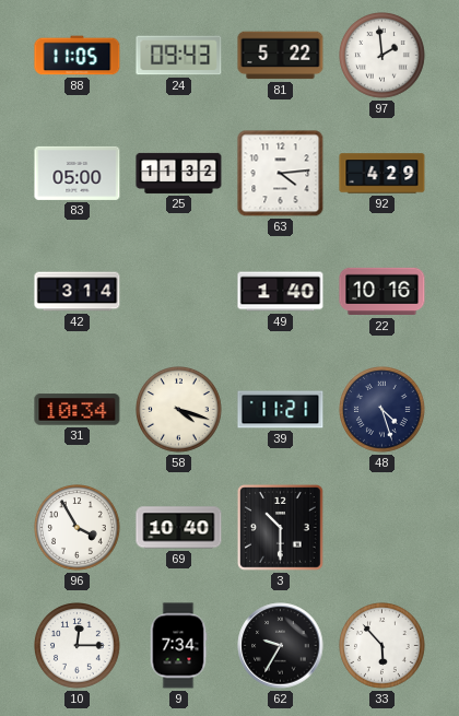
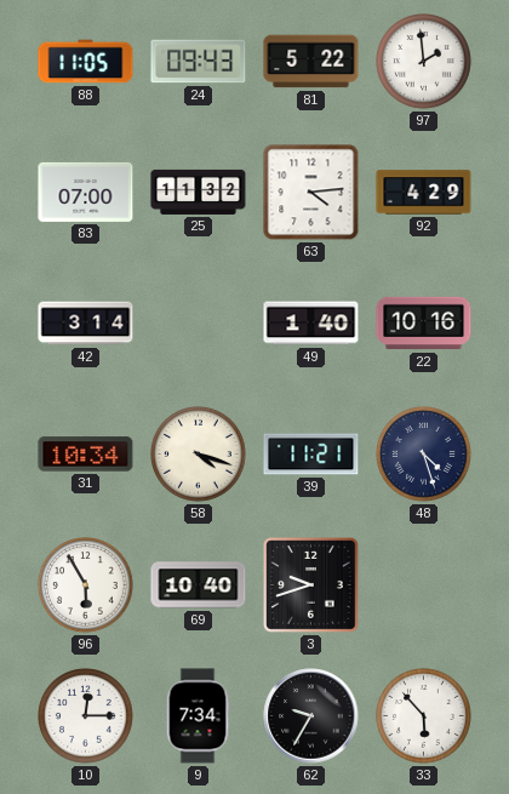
83: 05:00 -> 07:00 (86, 192)
96: 3:55 -> 5:55 (86, 585)
3: 10:30 -> 9:42 (311, 585)
